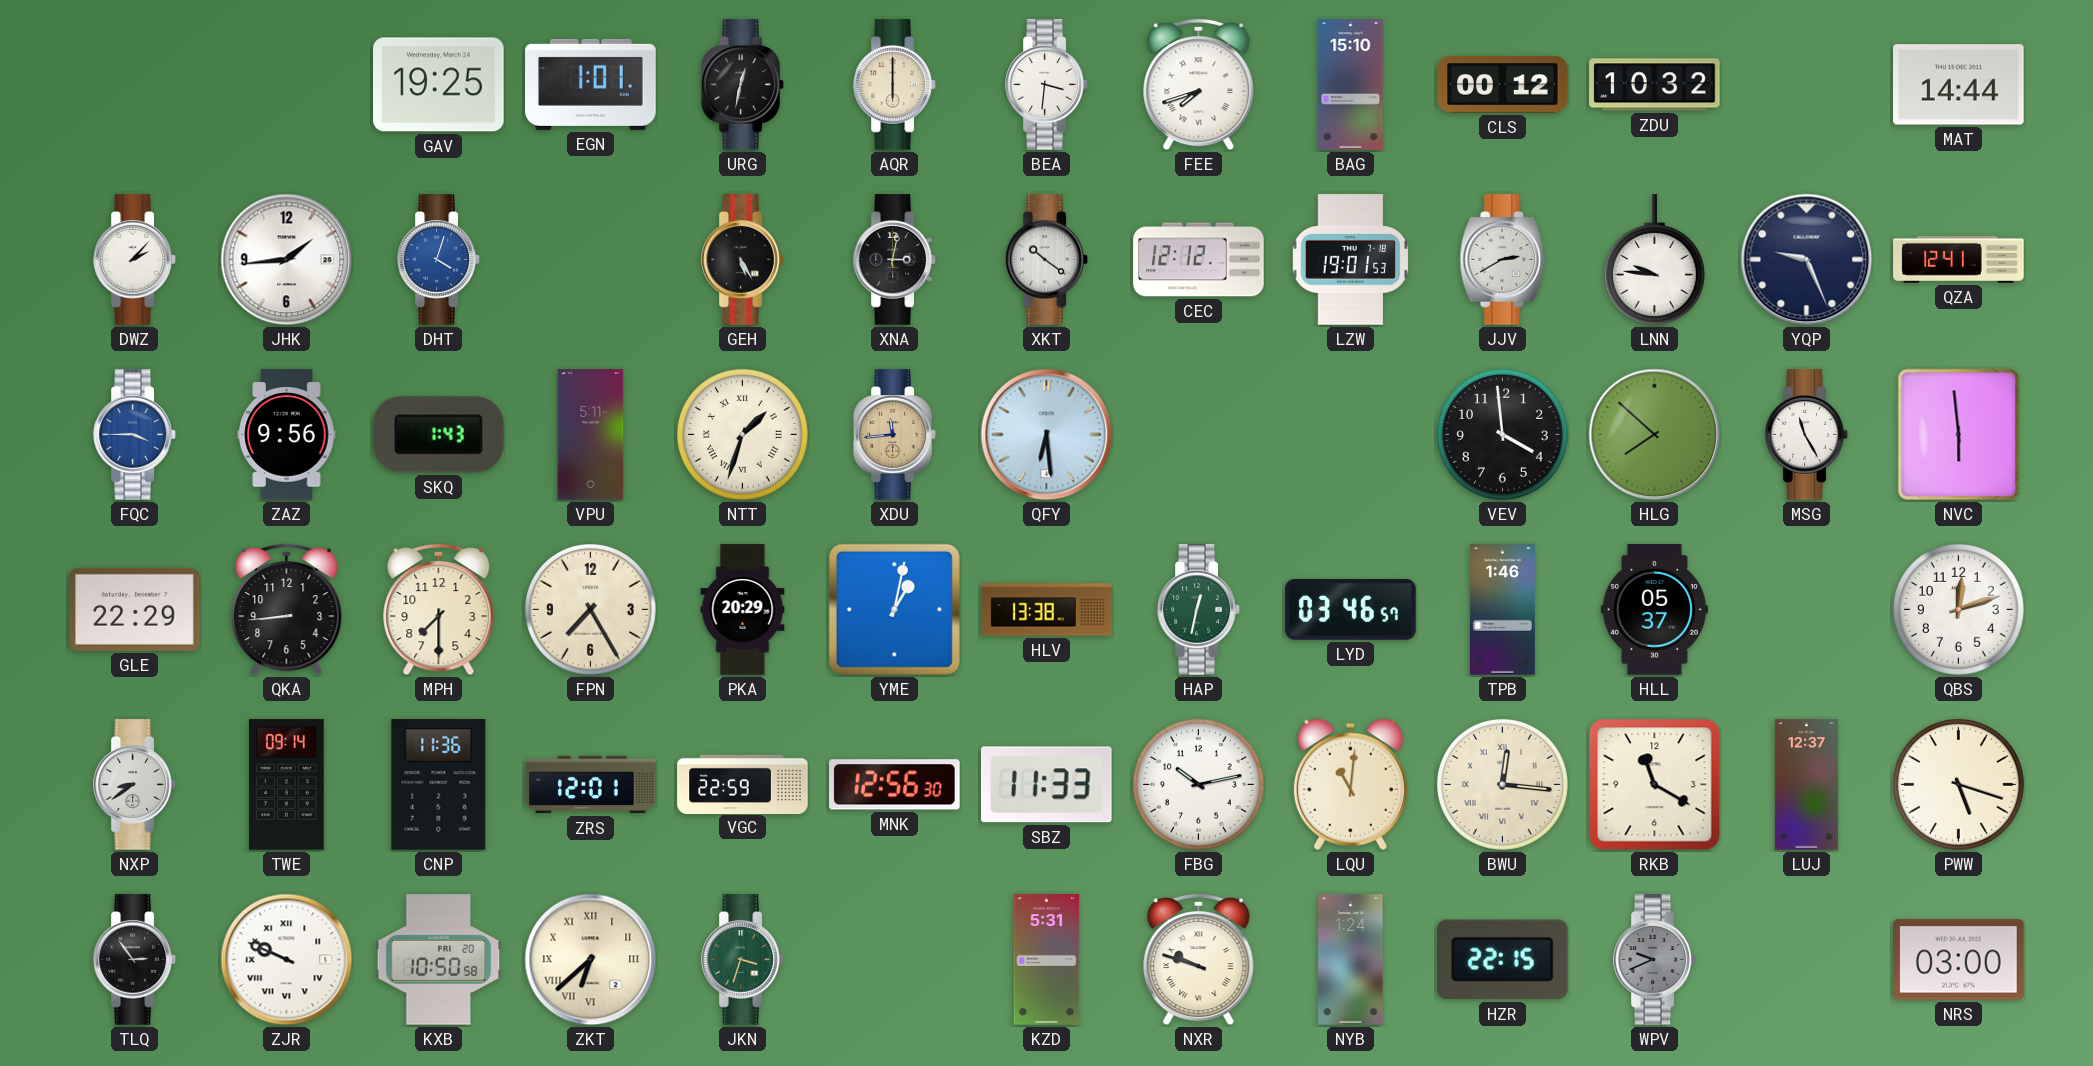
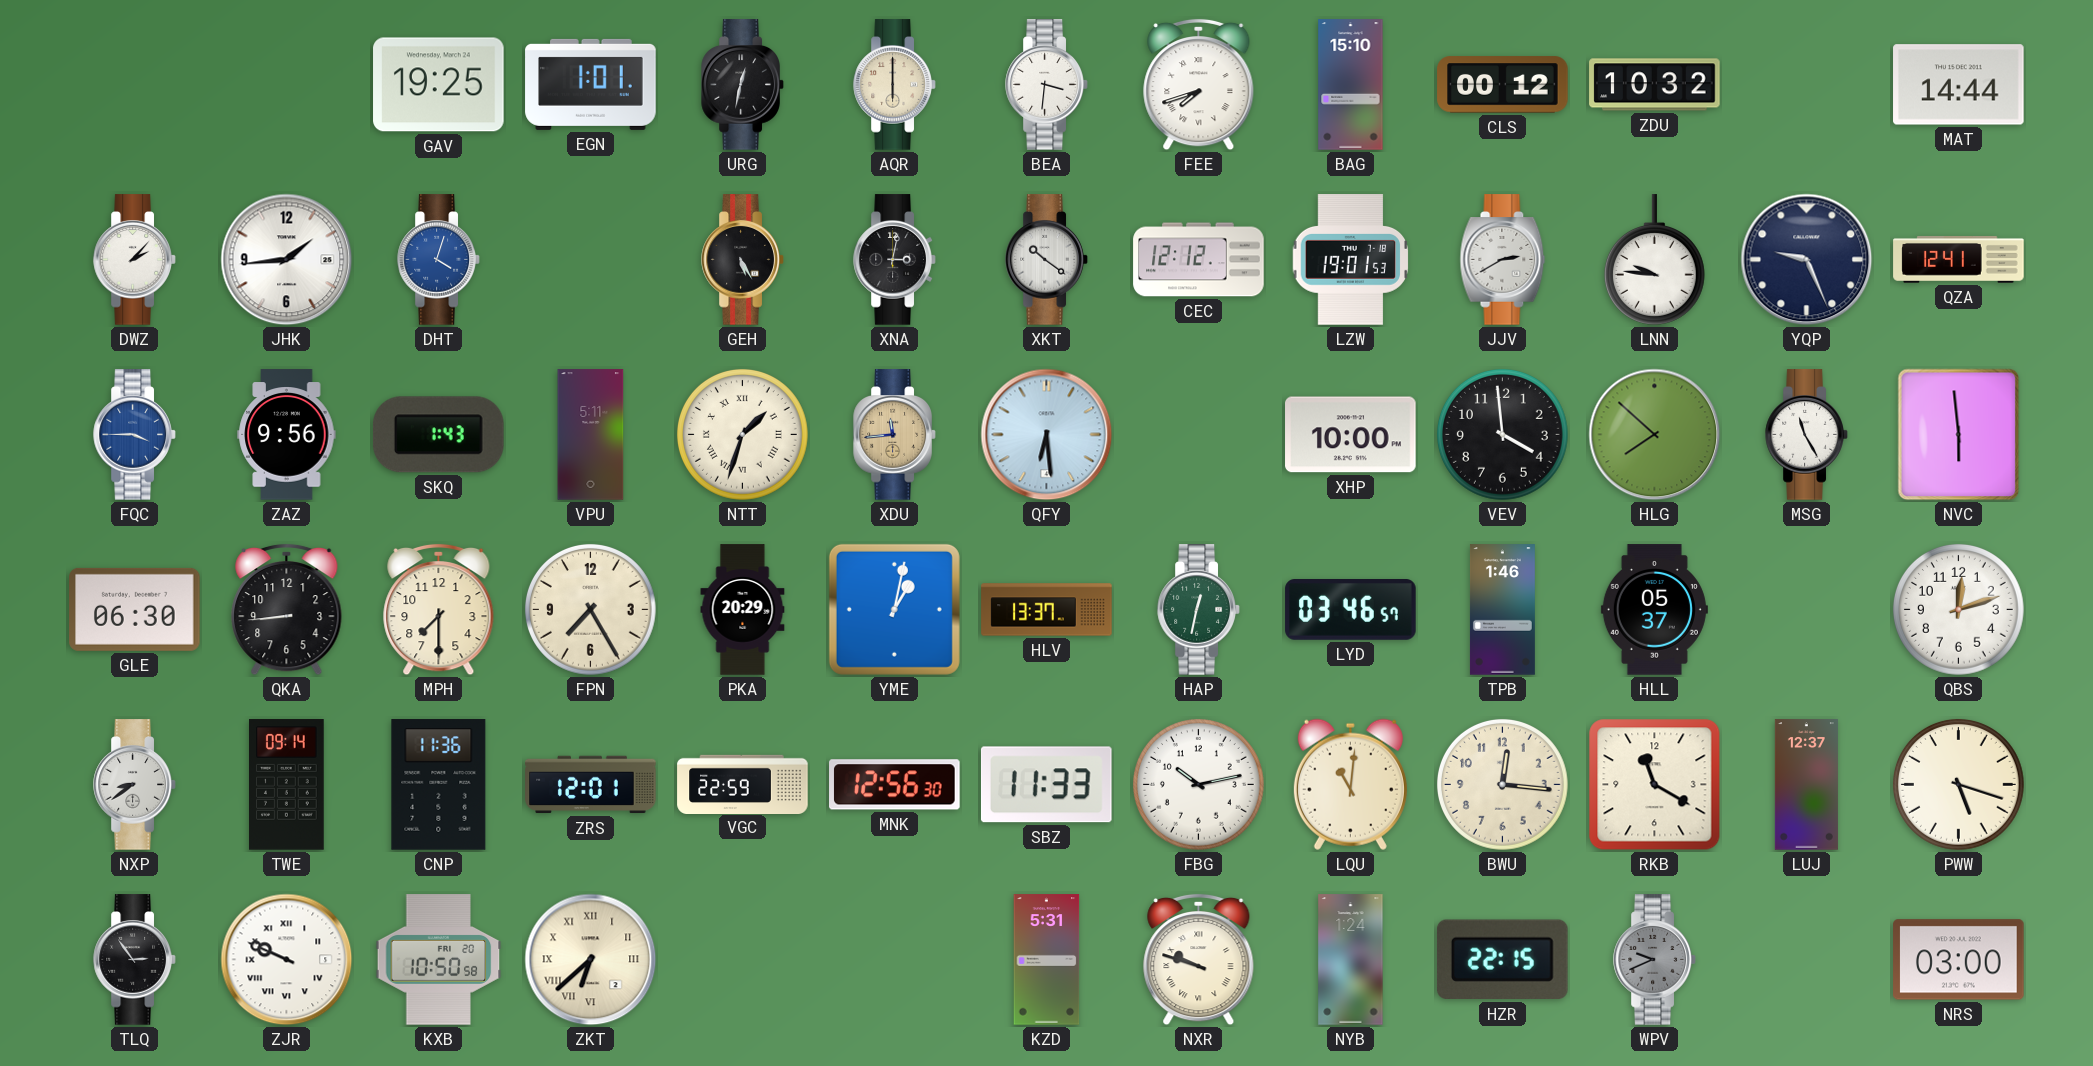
XHP: none -> 10:00 (1351, 435)
GLE: 22:29 -> 06:30 (135, 609)
HLV: 13:38 -> 13:37 (1047, 610)
BWU numerals: Roman -> Arabic (1502, 784)
JKN: 3:33 -> none (743, 960)
